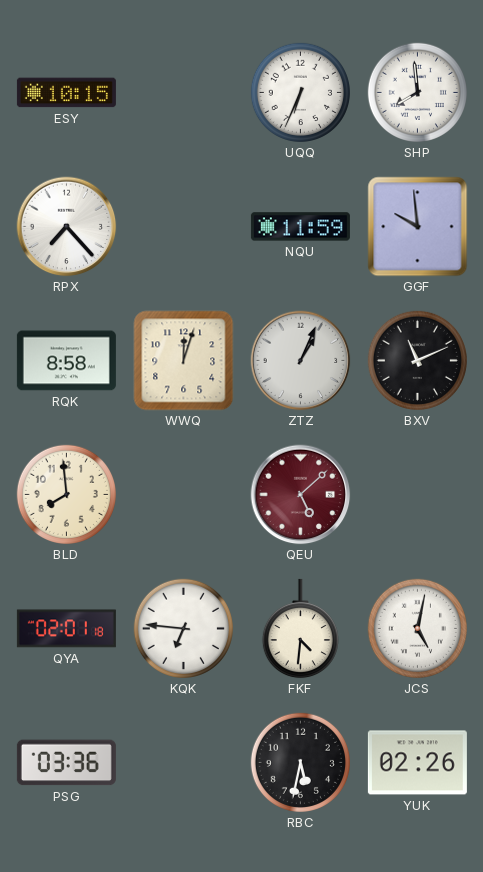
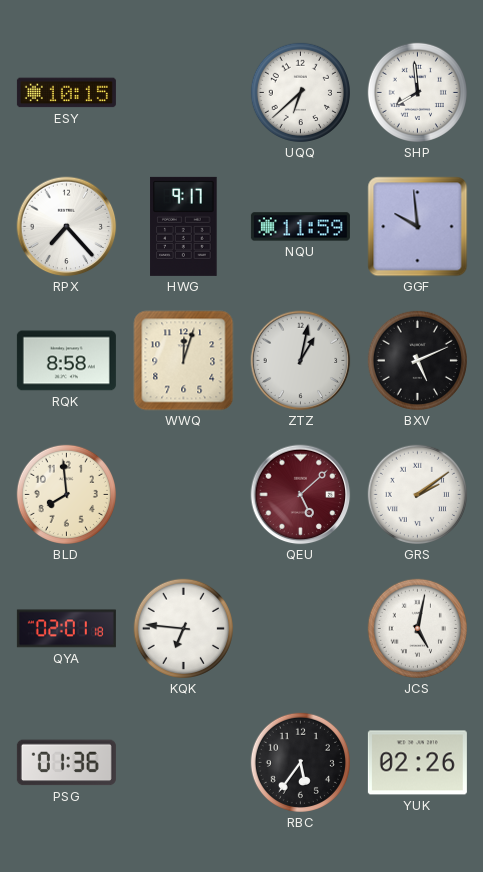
UQQ: 6:34 -> 6:38 (300, 92)
HWG: none -> 9:17 (184, 226)
ZTZ: 1:04 -> 1:02 (301, 361)
BXV: 11:11 -> 5:11 (417, 360)
GRS: none -> 2:09 (417, 494)
FKF: 4:31 -> none (300, 629)
PSG: 03:36 -> 01:36 (66, 763)
RBC: 5:32 -> 5:36 (300, 762)
